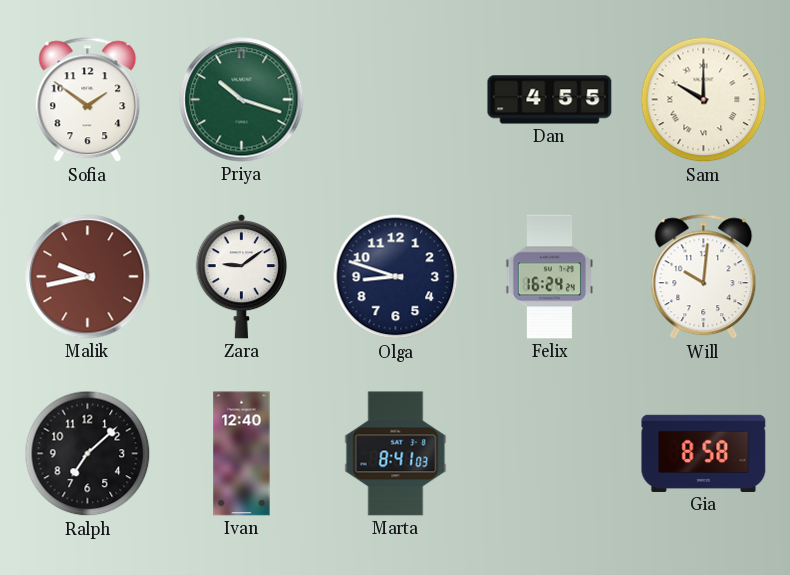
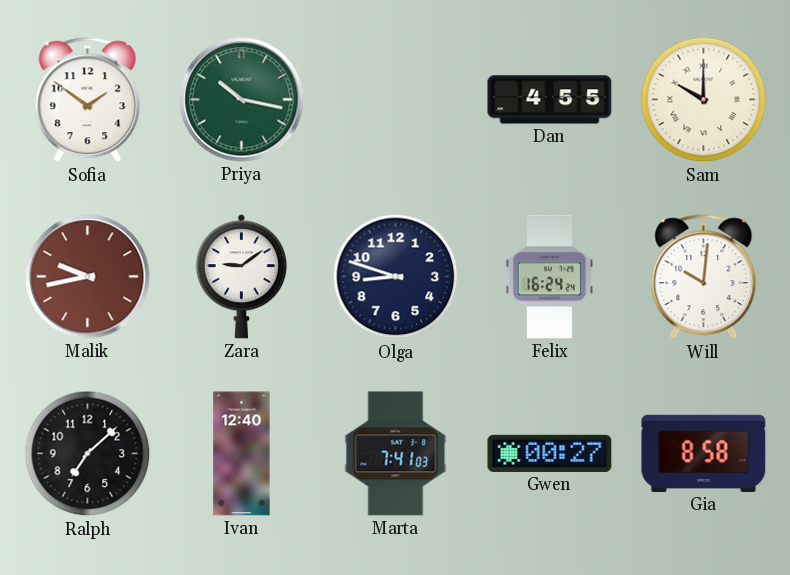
Priya: 10:18 -> 10:17 (242, 100)
Marta: 8:41 -> 7:41 (396, 454)
Gwen: none -> 00:27 (550, 453)
